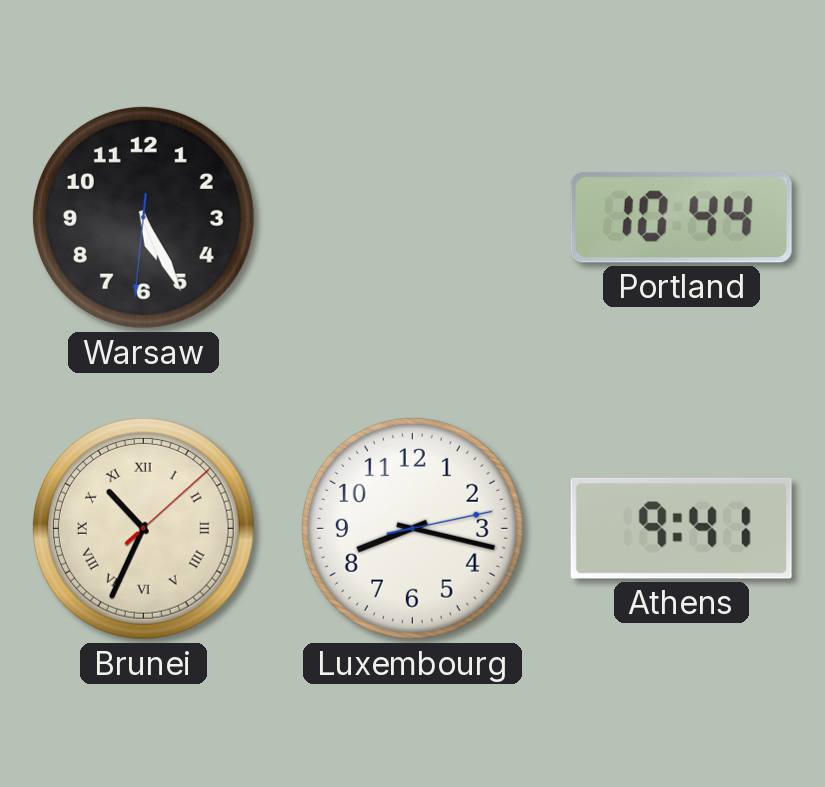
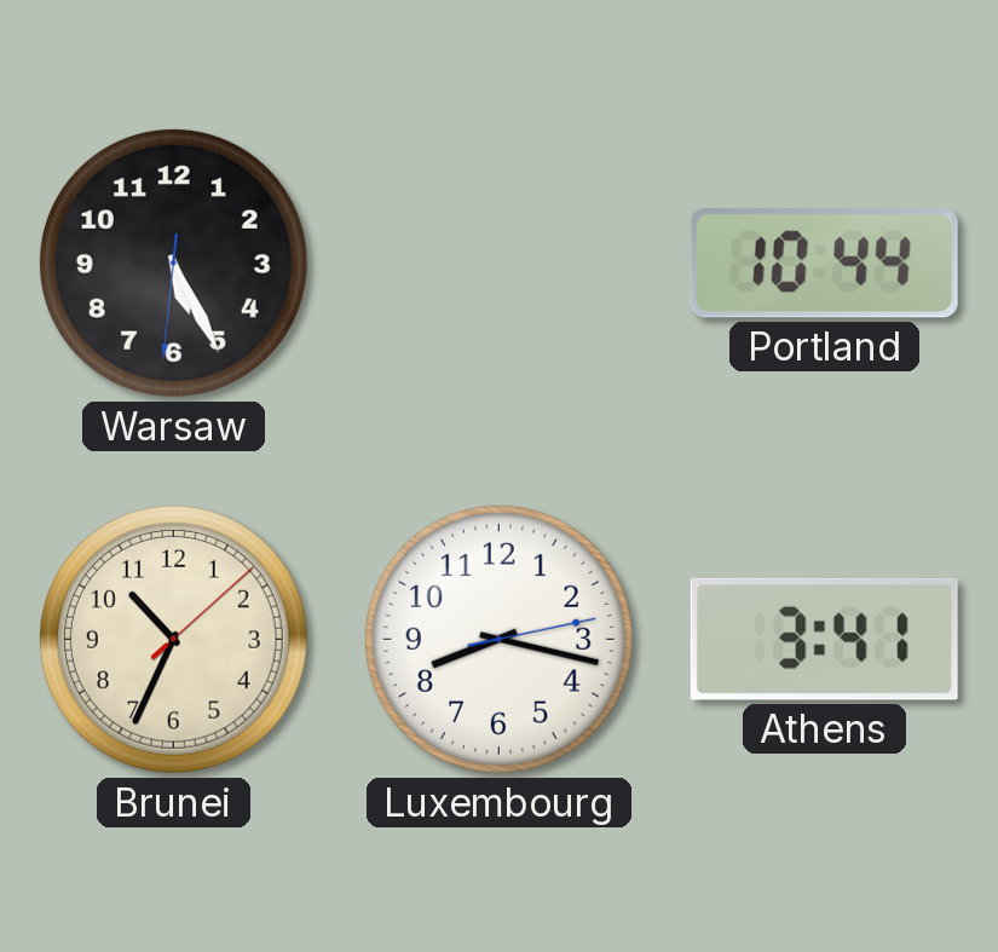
Brunei numerals: Roman -> Arabic (173, 639)
Athens: 9:41 -> 3:41 (824, 639)
